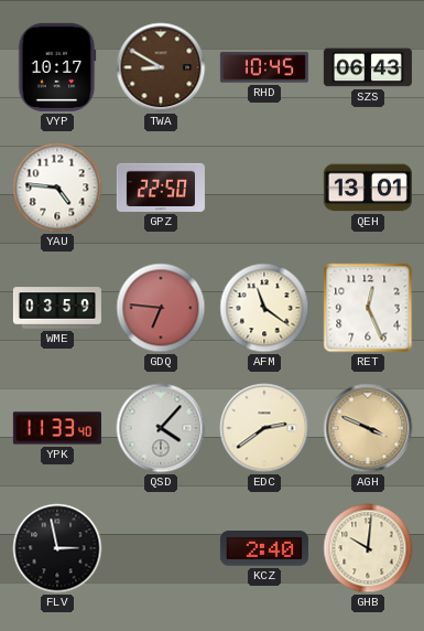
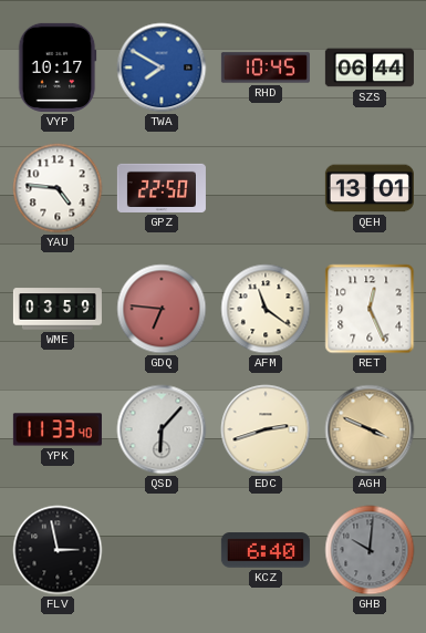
TWA: 8:50 -> 7:50 (162, 68)
TWA dial: brown -> blue (162, 68)
SZS: 06:43 -> 06:44 (370, 68)
QSD: 4:07 -> 6:07 (162, 429)
EDC: 2:39 -> 2:42 (266, 429)
KCZ: 2:40 -> 6:40 (266, 550)
GHB dial: cream -> grey (370, 550)
